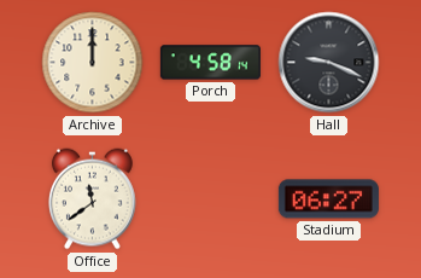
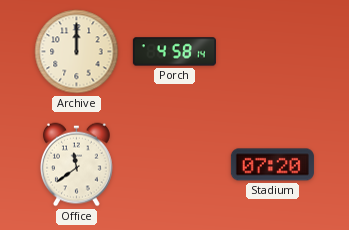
Hall: 9:19 -> none (329, 63)
Stadium: 06:27 -> 07:20 (272, 165)
